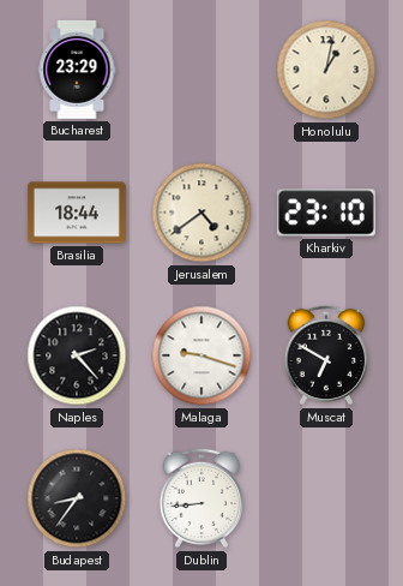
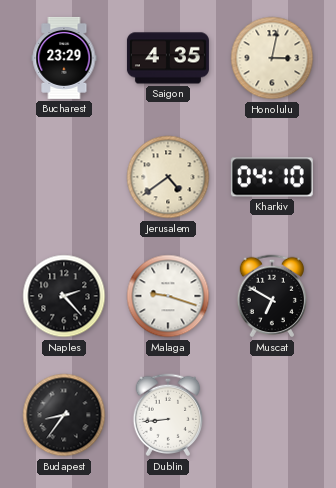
Saigon: none -> 4:35 (168, 58)
Honolulu: 1:02 -> 3:02 (272, 58)
Brasilia: 18:44 -> none (77, 213)
Kharkiv: 23:10 -> 04:10 (272, 177)
